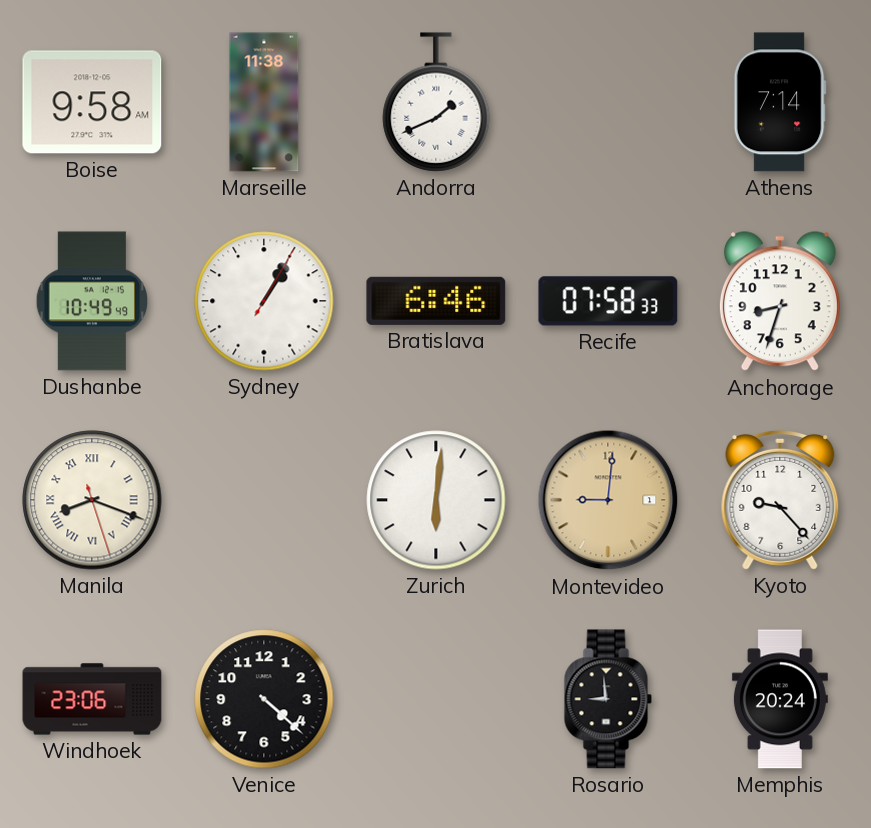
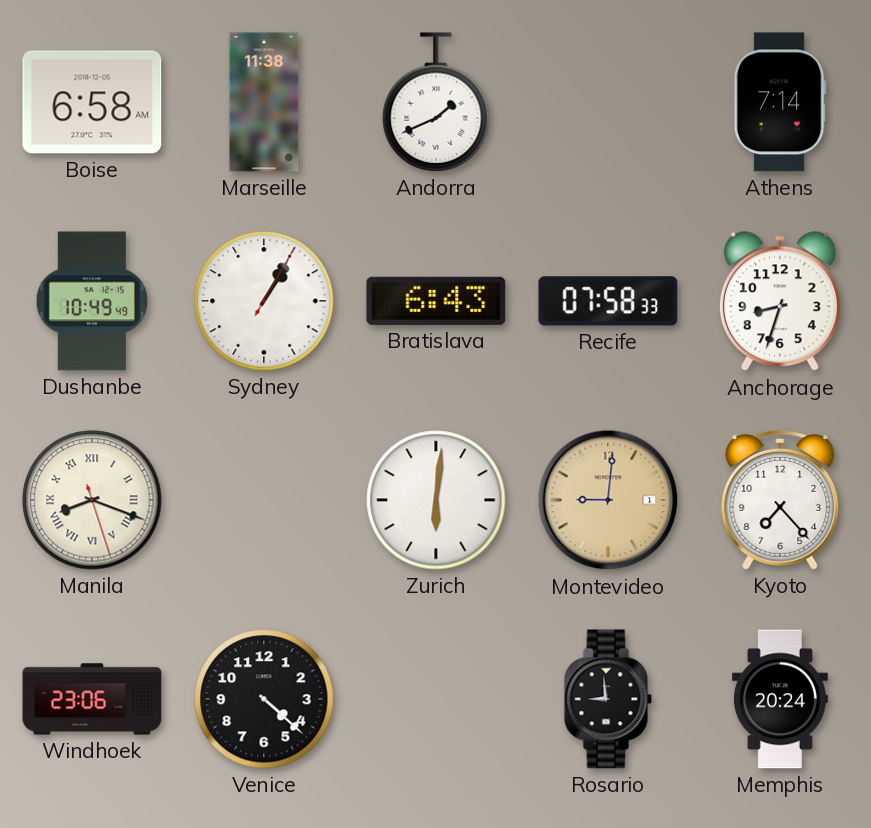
Boise: 9:58 -> 6:58 (92, 102)
Bratislava: 6:46 -> 6:43 (436, 301)
Kyoto: 9:23 -> 7:23 (780, 500)
